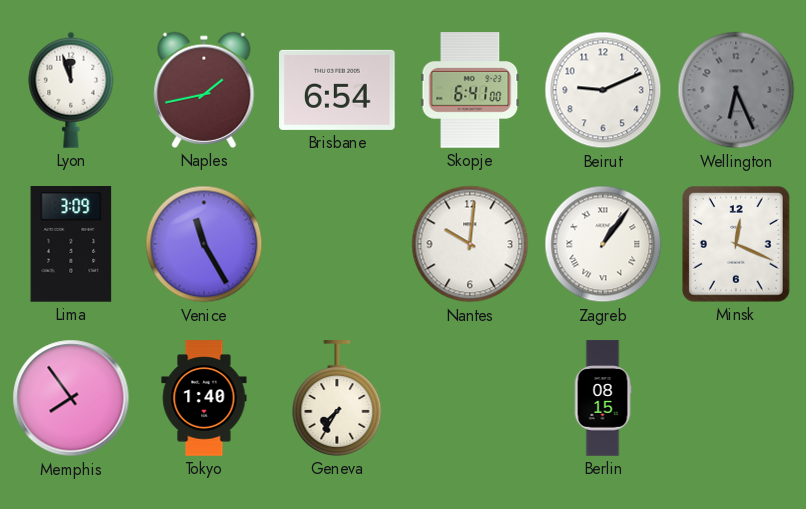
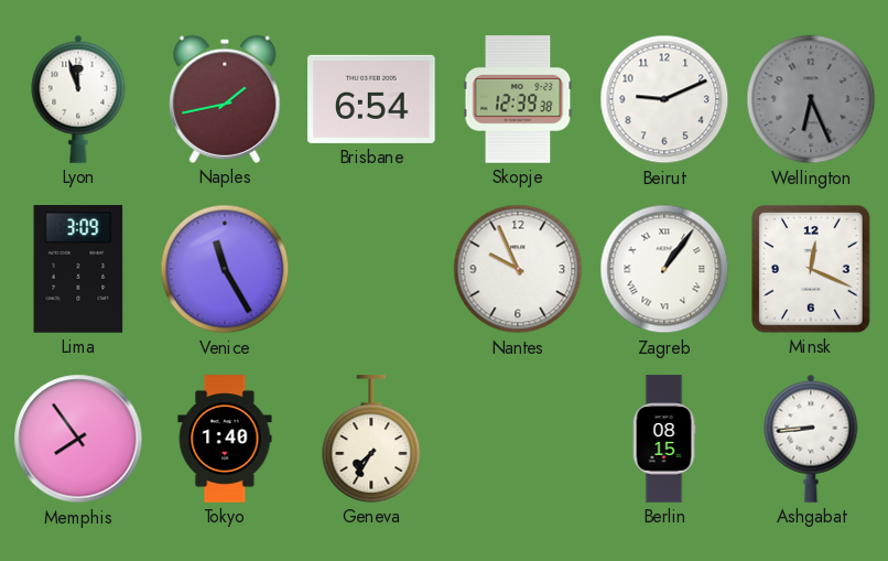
Skopje: 6:41 -> 12:39 (518, 99)
Nantes: 10:01 -> 9:56 (518, 269)
Ashgabat: none -> 8:44 (811, 439)
